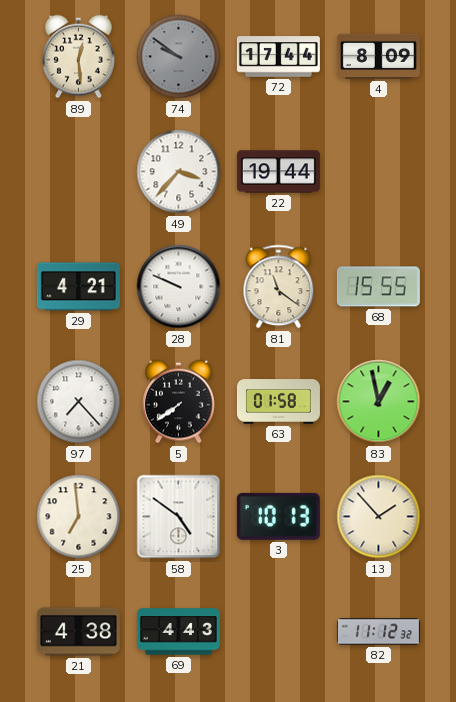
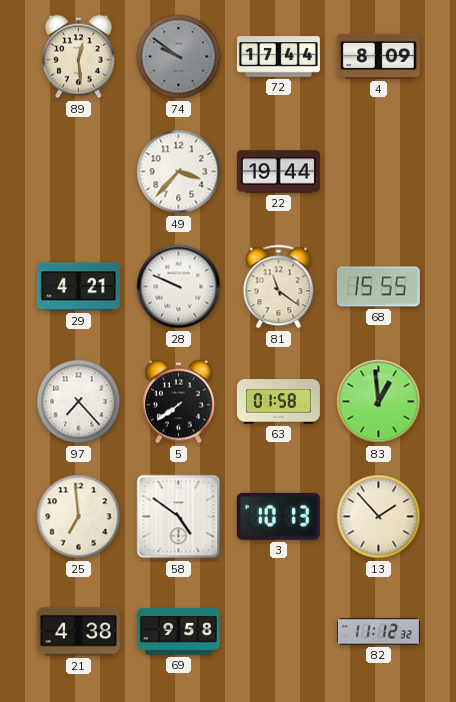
83: 12:58 -> 12:59 (379, 402)
69: 4:43 -> 9:58 (178, 632)
